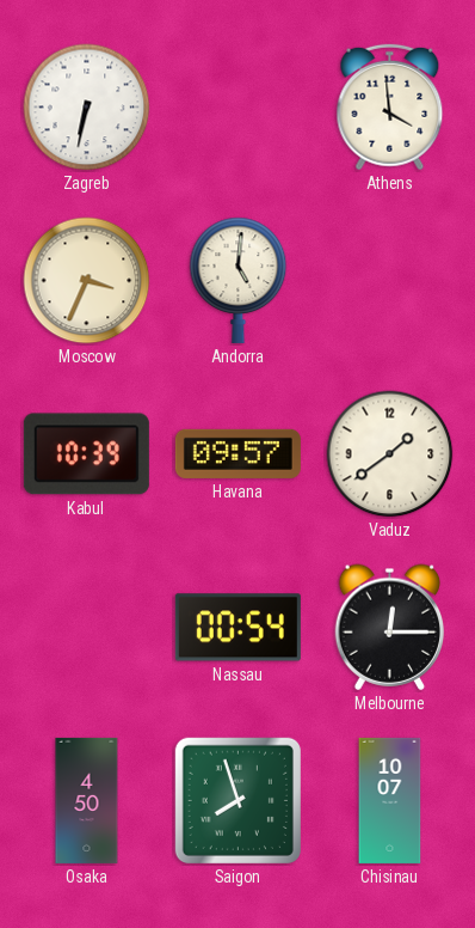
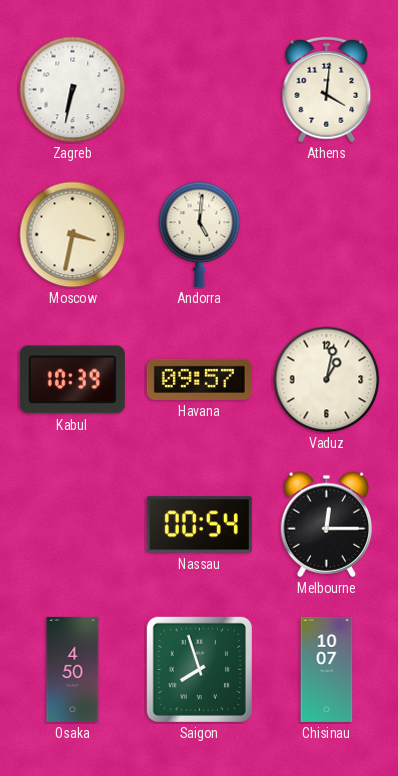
Athens: 3:59 -> 4:01 (327, 90)
Moscow: 3:34 -> 3:32 (73, 235)
Vaduz: 1:39 -> 1:02 (327, 380)
